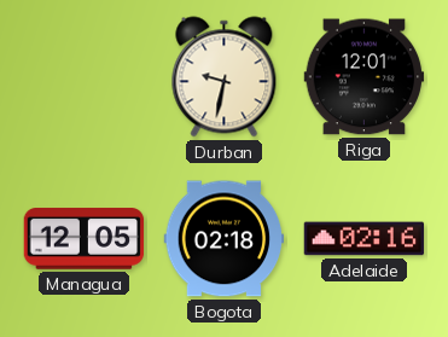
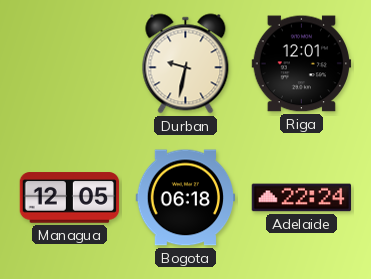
Bogota: 02:18 -> 06:18 (186, 198)
Adelaide: 02:16 -> 22:24 (302, 198)
